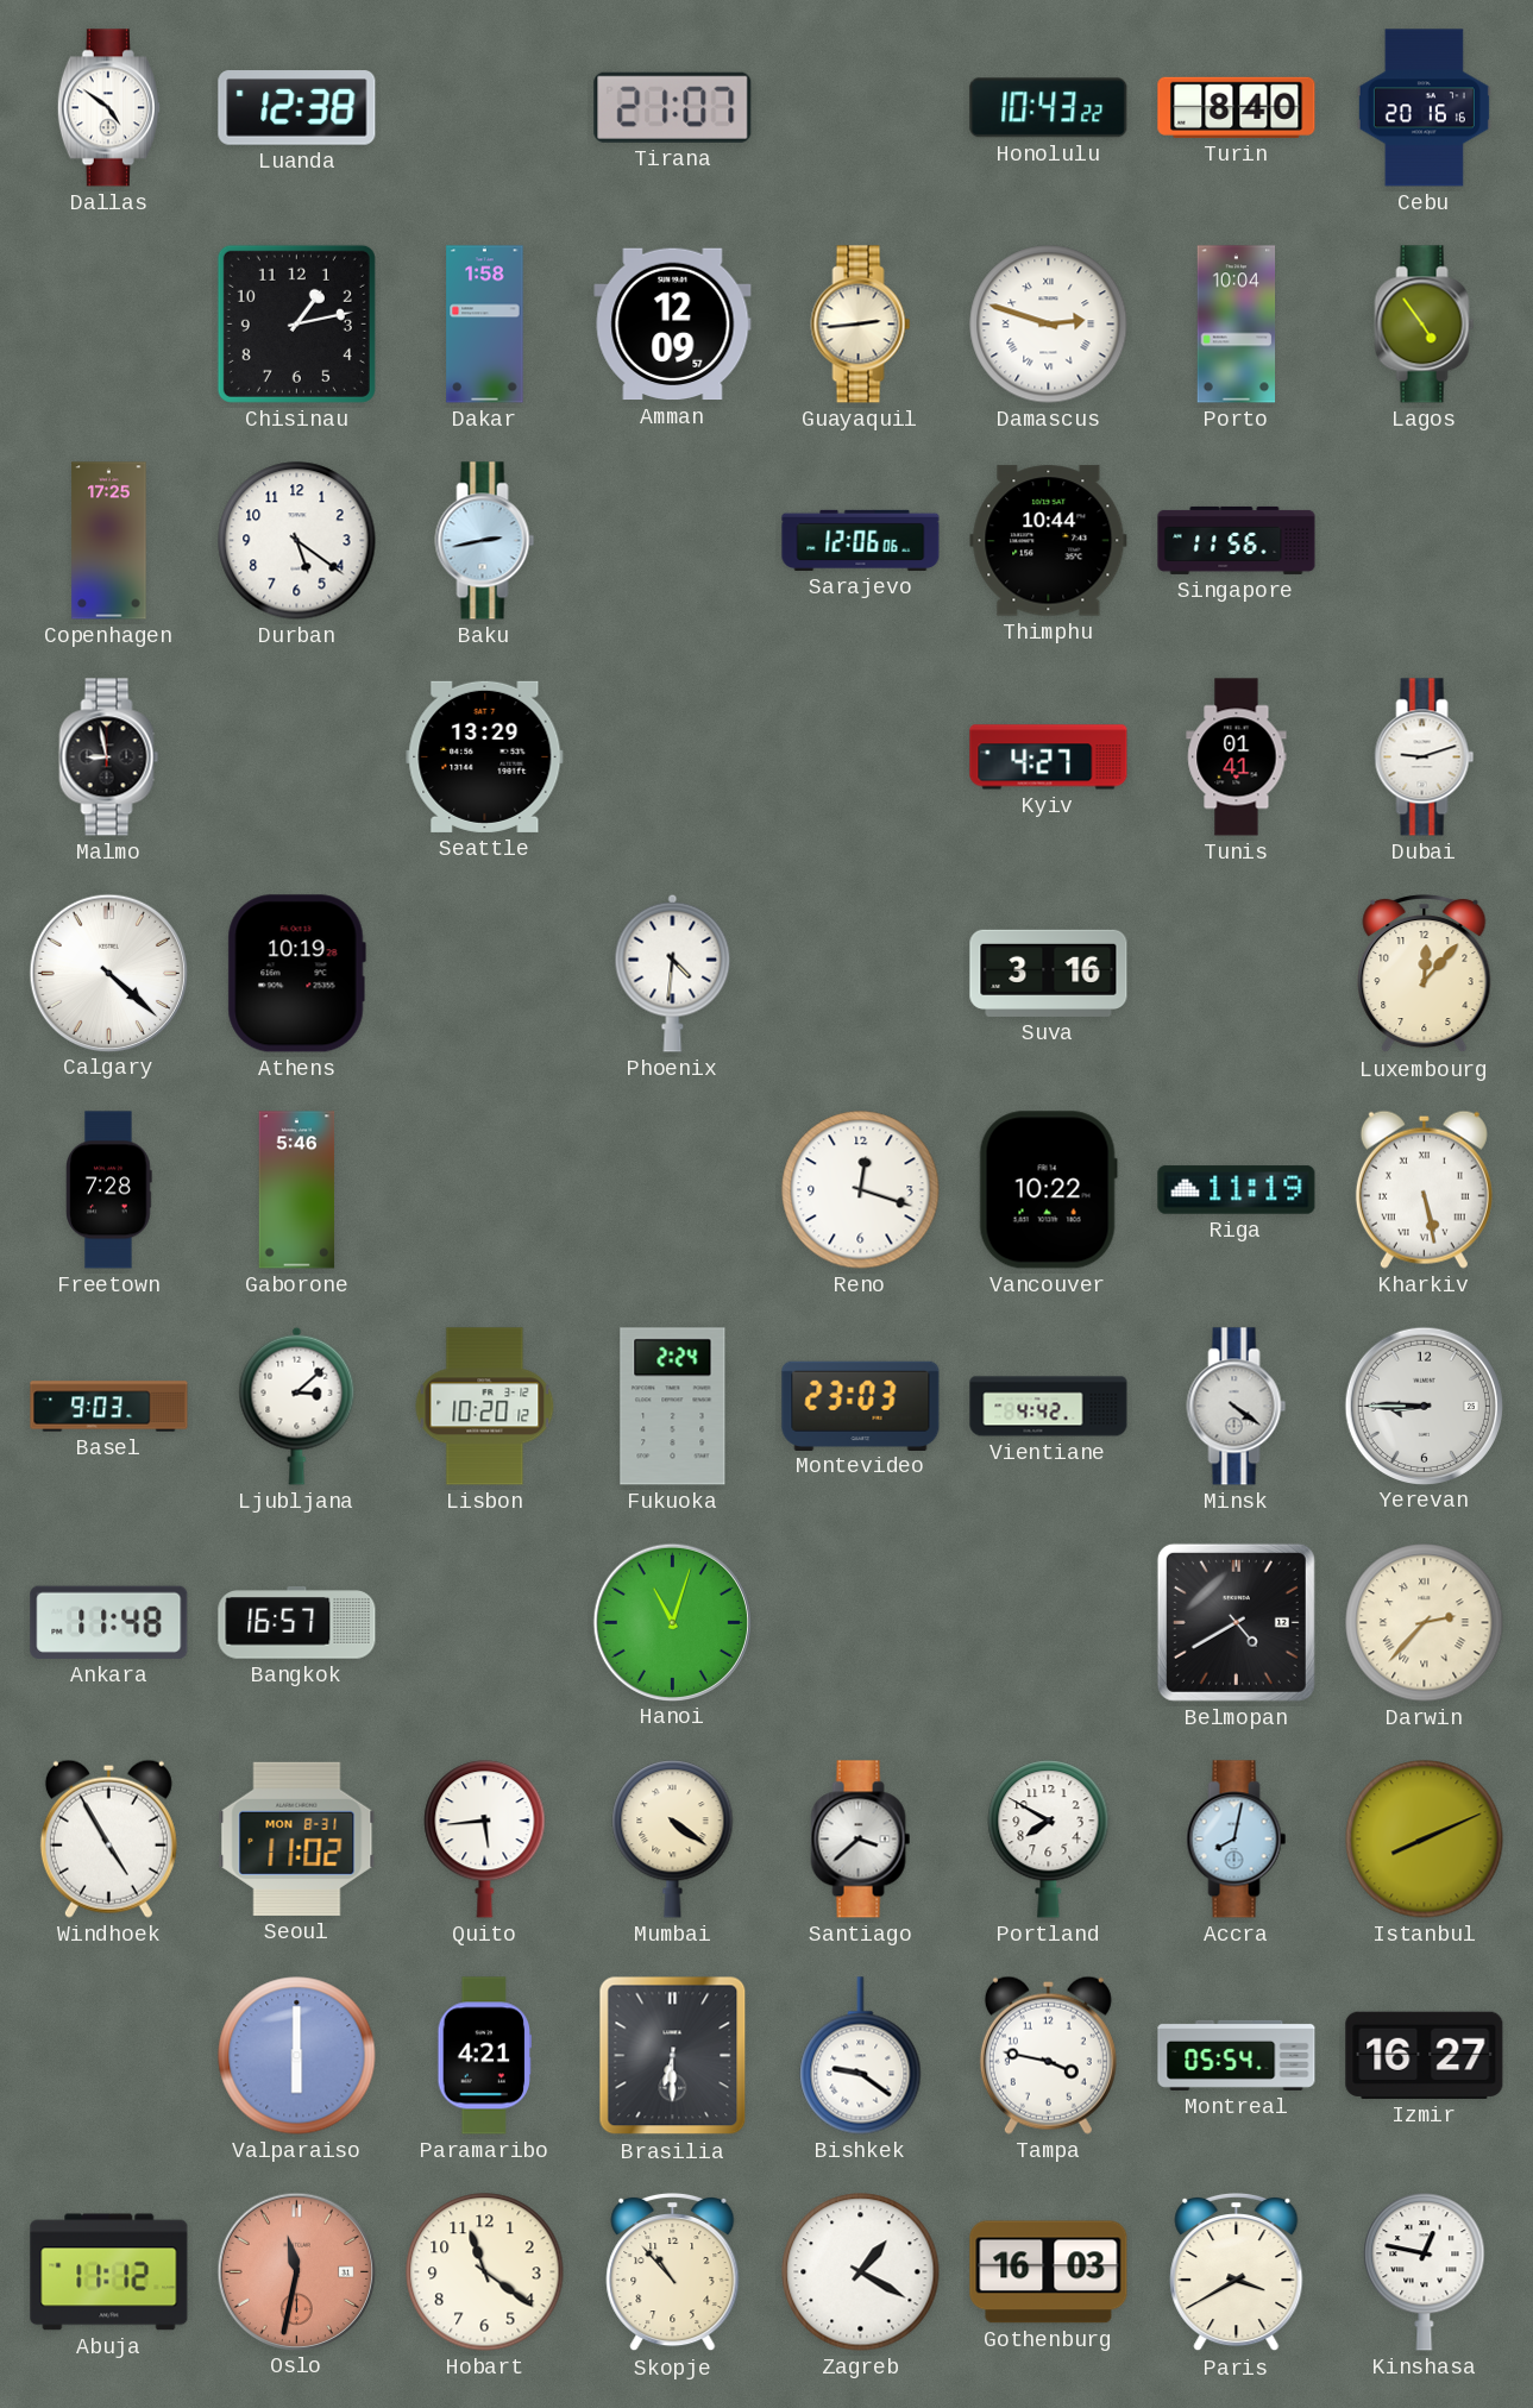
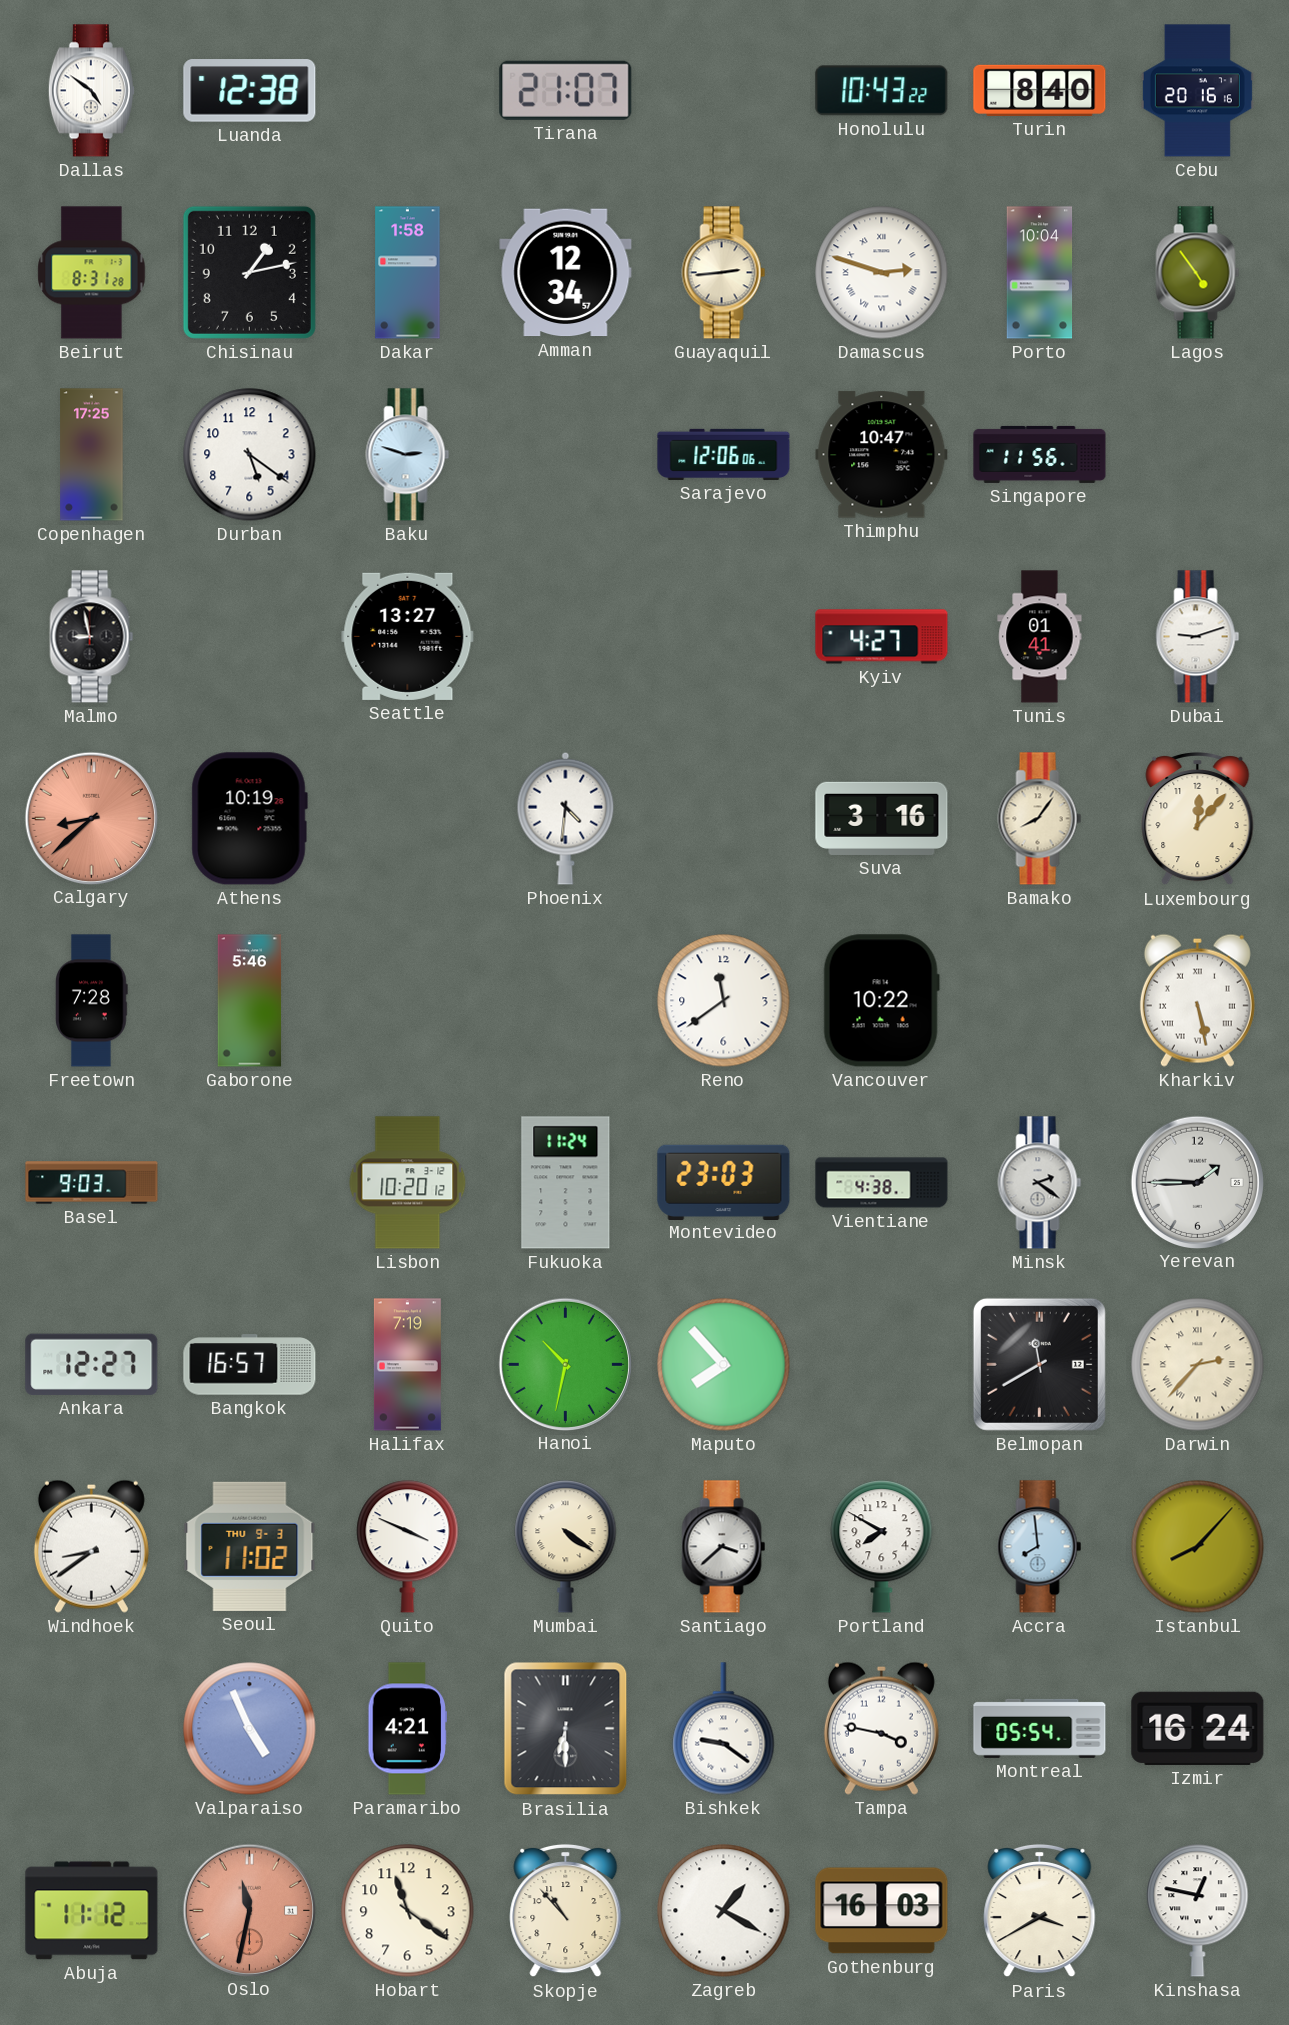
Beirut: none -> 8:31 (92, 273)
Amman: 12:09 -> 12:34 (566, 273)
Baku: 2:43 -> 2:48 (408, 455)
Thimphu: 10:44 -> 10:47 (882, 455)
Seattle: 13:29 -> 13:27 (408, 636)
Calgary: 4:22 -> 8:38 (91, 818)
Calgary dial: white -> salmon (91, 818)
Bamako: none -> 8:06 (1040, 819)
Reno: 12:18 -> 11:39 (724, 1001)
Riga: 11:19 -> none (1237, 1190)
Ljubljana: 3:08 -> none (297, 1406)
Fukuoka: 2:24 -> 11:24 (566, 1183)
Vientiane: 4:42 -> 4:38 (882, 1183)
Minsk: 4:21 -> 2:21 (1040, 1183)
Yerevan: 8:45 -> 1:45 (1197, 1182)
Ankara: 11:48 -> 12:27 (92, 1364)
Halifax: none -> 7:19 (407, 1365)
Hanoi: 11:03 -> 10:32 (565, 1364)
Maputo: none -> 7:53 (724, 1365)
Belmopan: 4:40 -> 11:40 (1039, 1364)
Windhoek: 4:55 -> 8:39 (91, 1546)
Seoul date: MON 8-31 -> THU 9-3 (250, 1546)
Quito: 5:44 -> 3:49 (408, 1547)
Accra: 8:02 -> 7:59 (1040, 1547)
Istanbul: 8:11 -> 8:07 (1198, 1547)
Valparaiso: 6:00 -> 4:56 (250, 1729)
Izmir: 16:27 -> 16:24 (1198, 1728)
